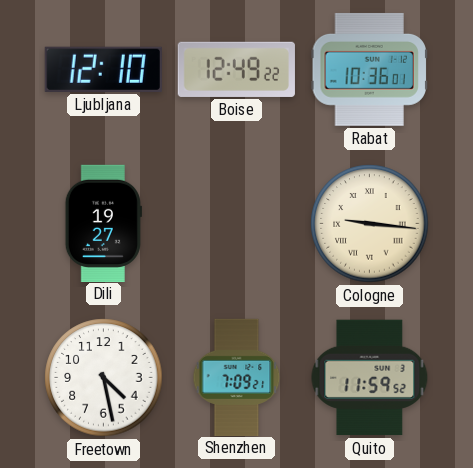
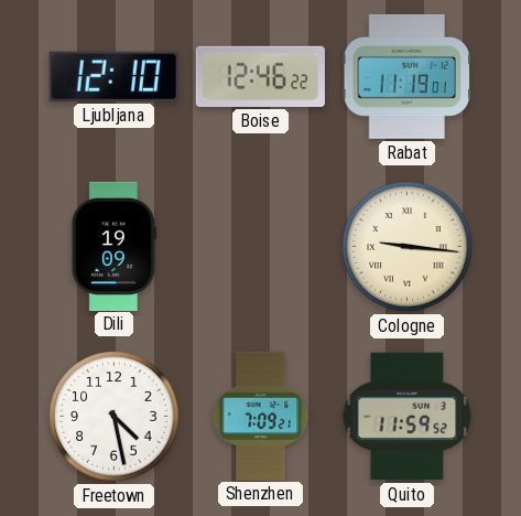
Boise: 12:49 -> 12:46 (260, 76)
Rabat: 10:36 -> 11:19 (406, 77)
Dili: 19:27 -> 19:09 (113, 246)
